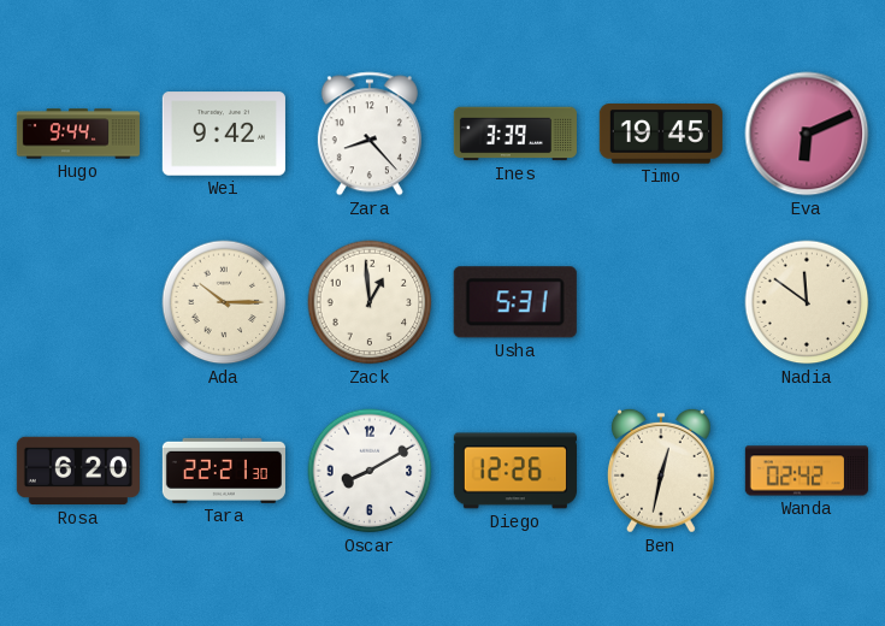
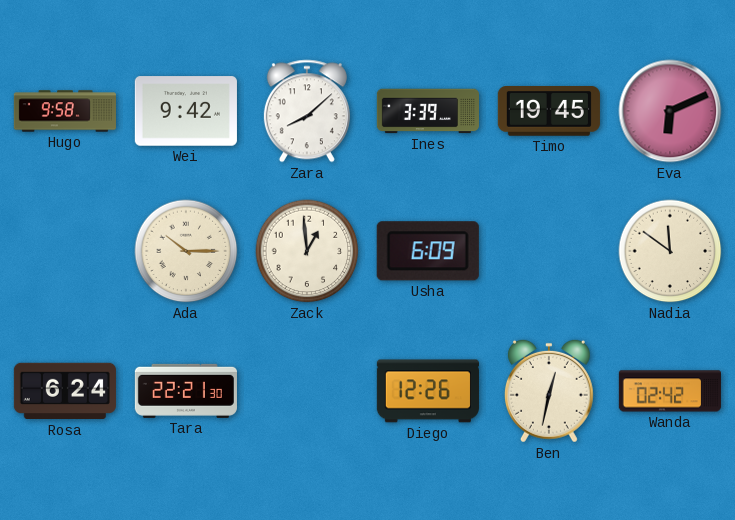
Hugo: 9:44 -> 9:58 (65, 111)
Zara: 8:23 -> 8:08 (307, 111)
Usha: 5:31 -> 6:09 (428, 251)
Rosa: 6:20 -> 6:24 (65, 391)
Oscar: 8:10 -> none (370, 471)
